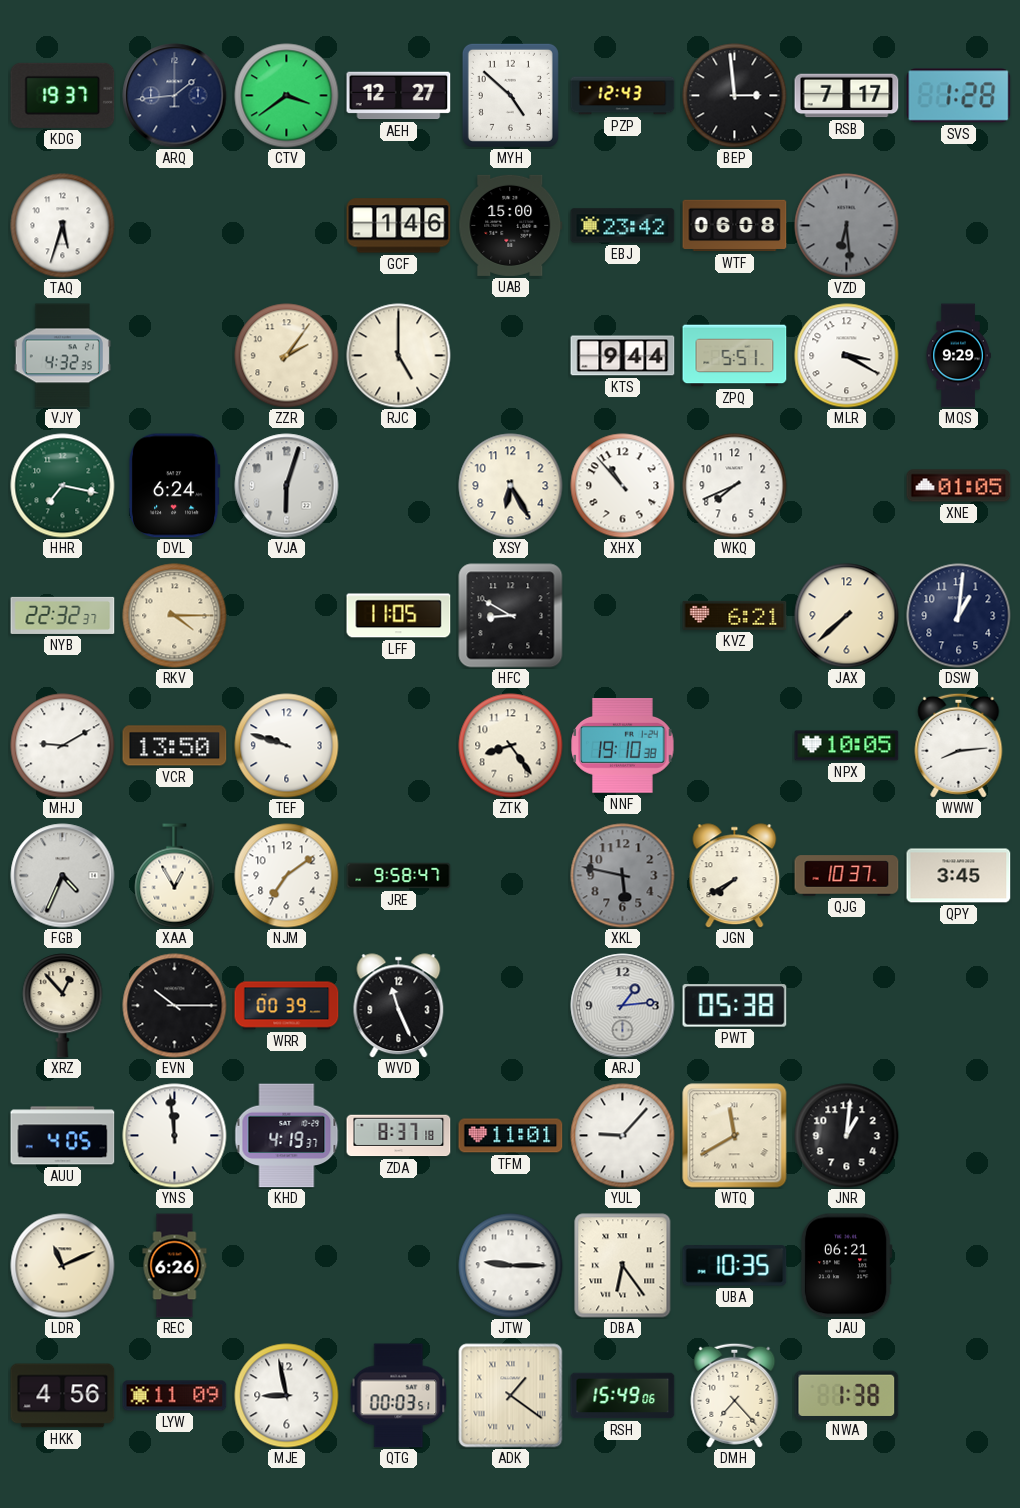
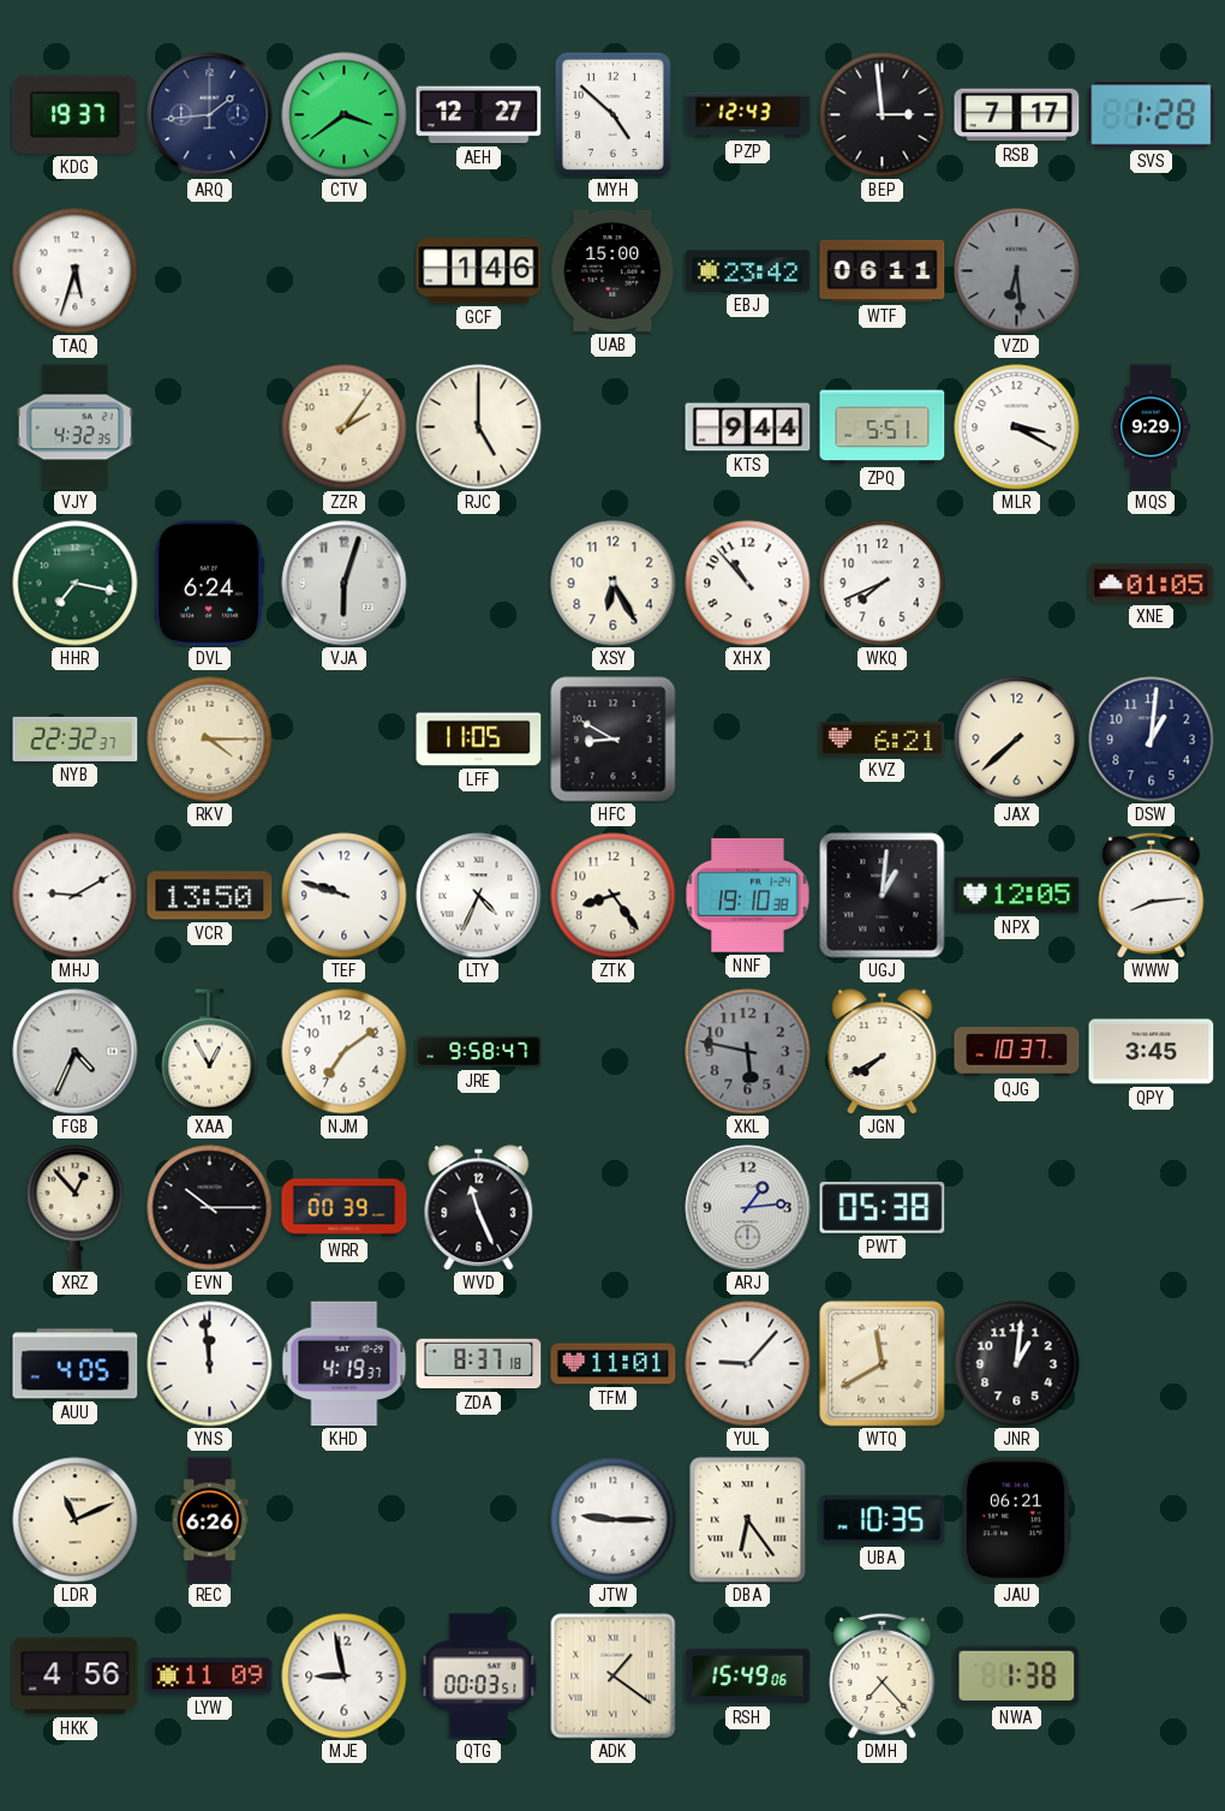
WTF: 06:08 -> 06:11 (883, 271)
LTY: none -> 4:34 (479, 896)
UGJ: none -> 1:01 (883, 896)
NPX: 10:05 -> 12:05 (1017, 896)
